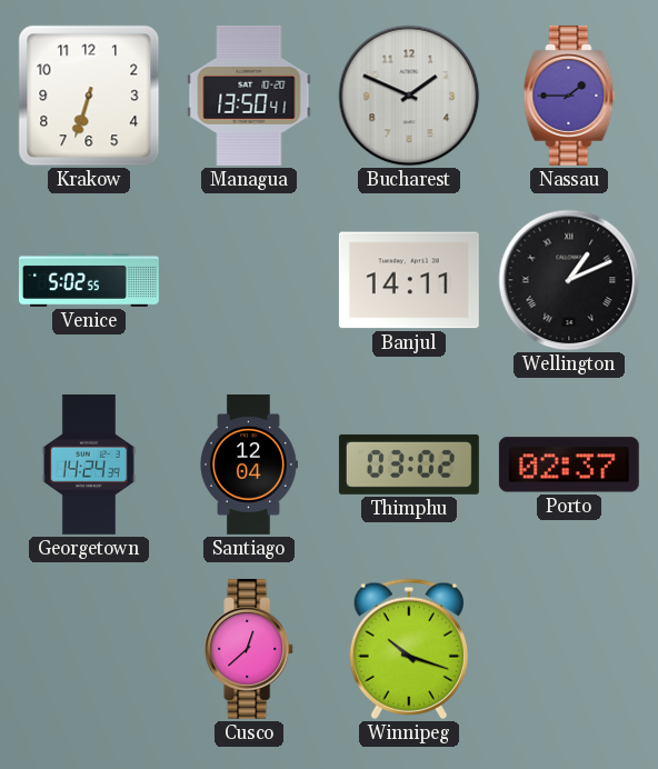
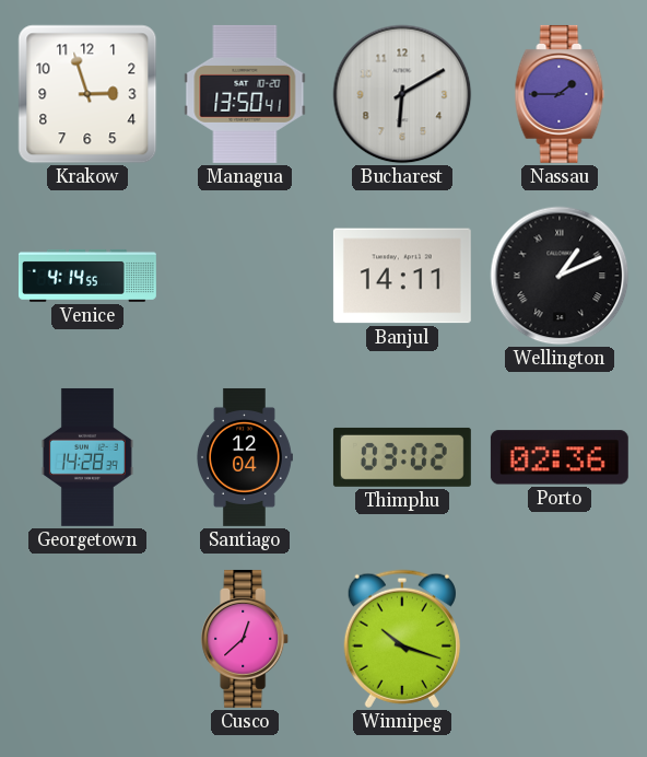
Krakow: 6:33 -> 2:57 (87, 94)
Bucharest: 1:49 -> 6:10 (402, 94)
Venice: 5:02 -> 4:14 (87, 276)
Georgetown: 14:24 -> 14:28 (87, 457)
Porto: 02:37 -> 02:36 (560, 457)
